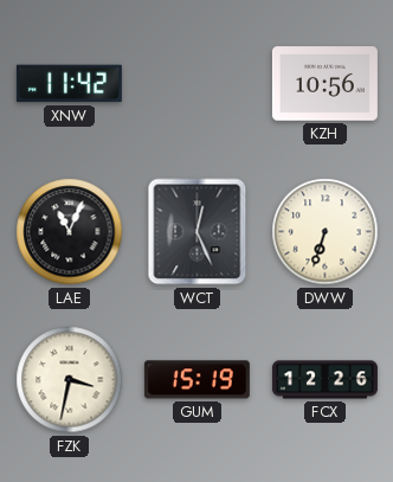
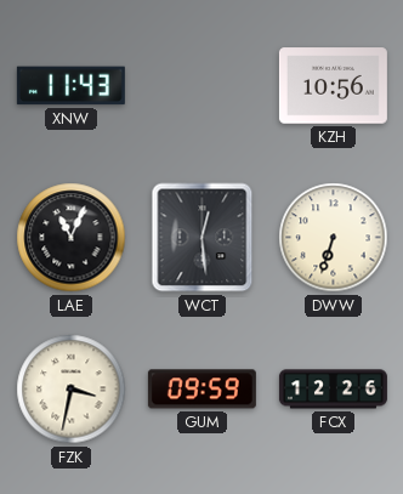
XNW: 11:42 -> 11:43 (70, 86)
WCT: 12:26 -> 12:29 (203, 238)
GUM: 15:19 -> 09:59 (201, 390)
